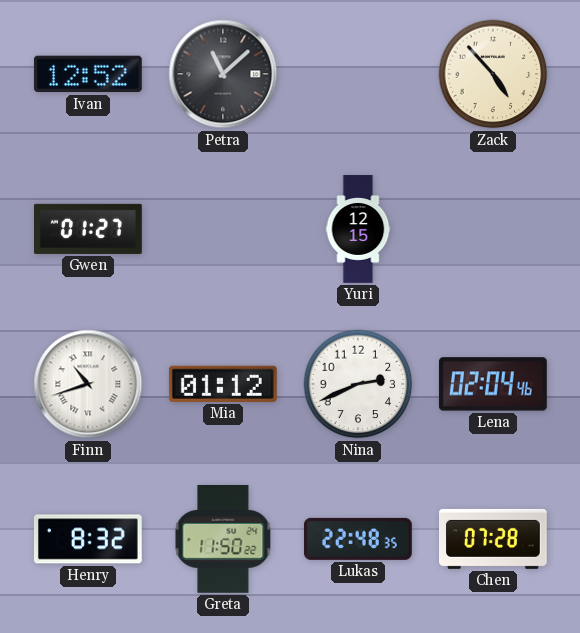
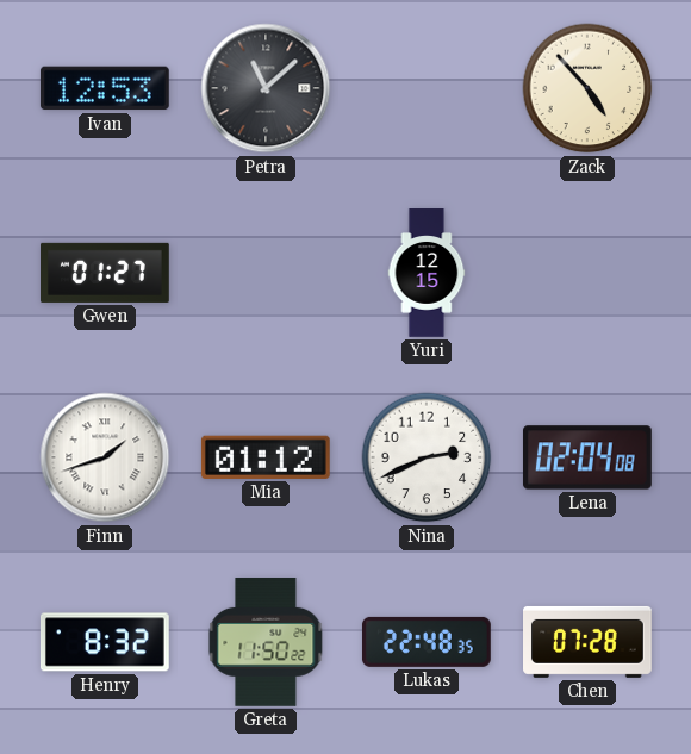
Ivan: 12:52 -> 12:53 (105, 88)
Finn: 10:42 -> 1:42 (105, 457)
Lena: 02:04:46 -> 02:04:08 (587, 457)
